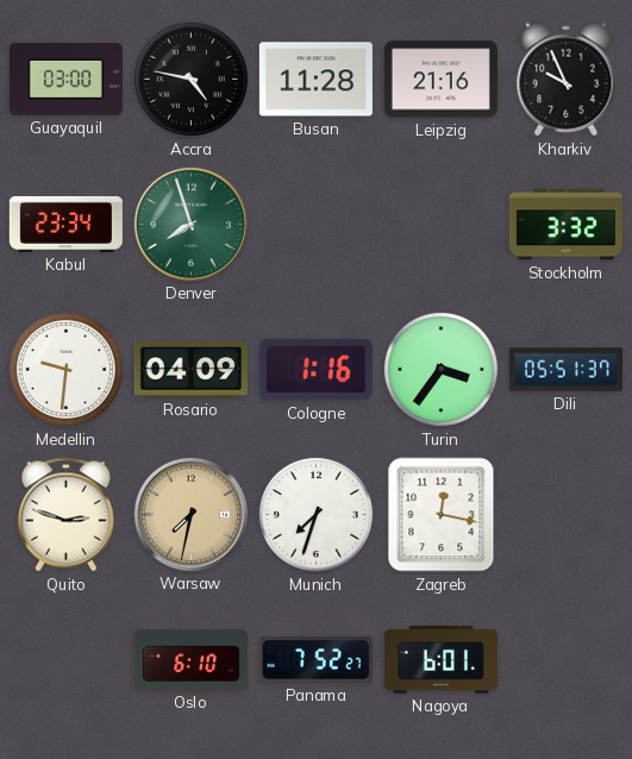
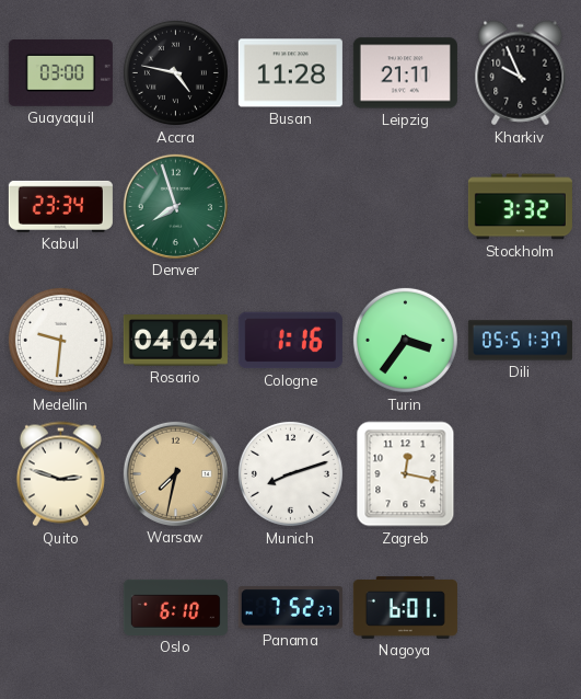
Leipzig: 21:16 -> 21:11 (405, 73)
Rosario: 04:09 -> 04:04 (175, 341)
Munich: 7:33 -> 8:12 (290, 473)
